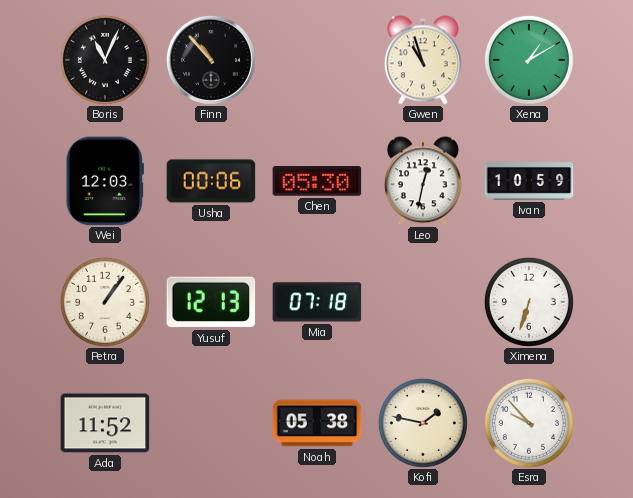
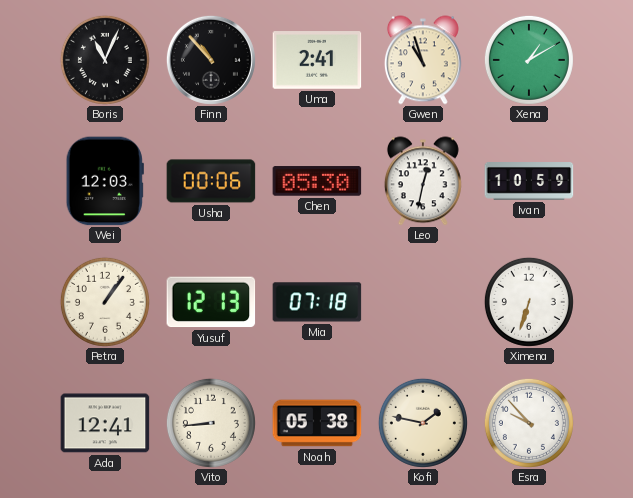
Uma: none -> 2:41 (317, 60)
Ada: 11:52 -> 12:41 (105, 423)
Vito: none -> 8:44 (211, 423)
